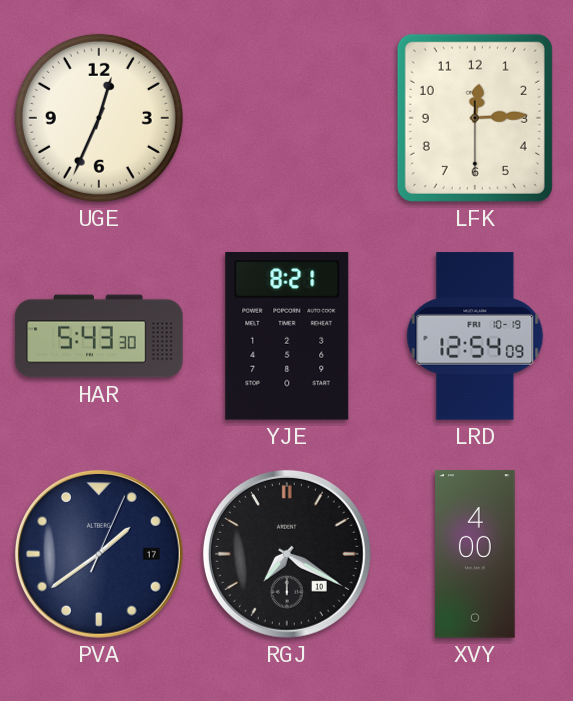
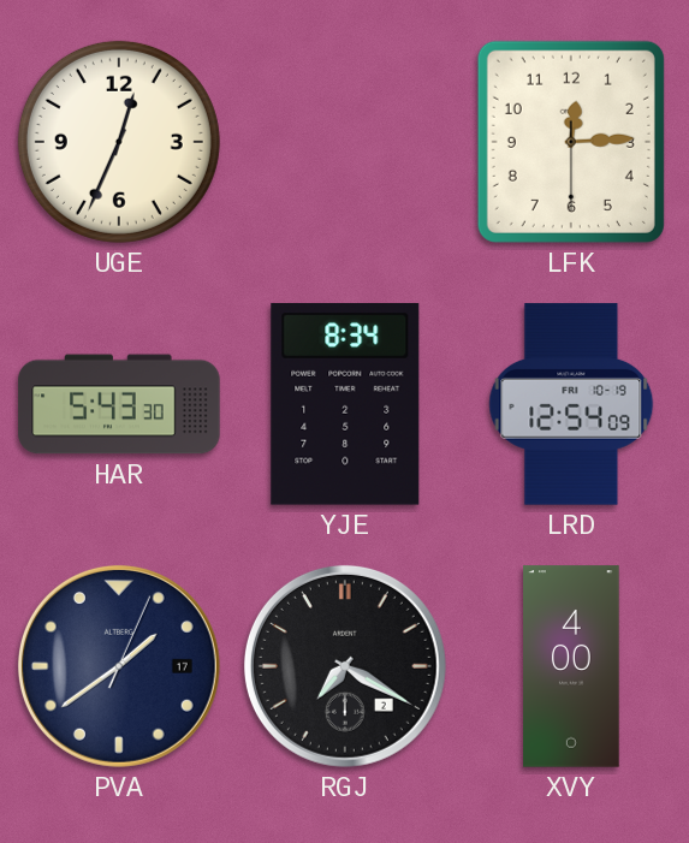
YJE: 8:21 -> 8:34 (345, 405)
RGJ date: 10 -> 2 (345, 666)
